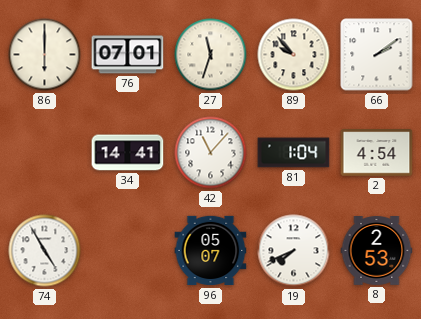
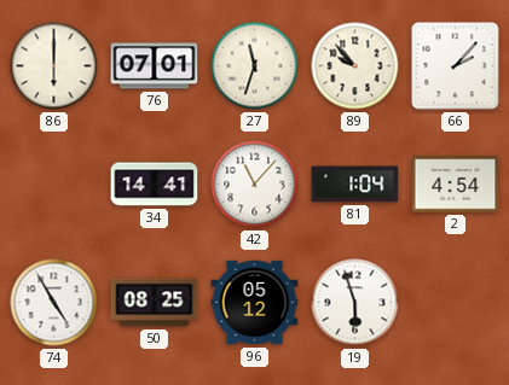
66: 2:09 -> 2:07 (456, 66)
50: none -> 08:25 (155, 303)
96: 05:07 -> 05:12 (255, 303)
19: 7:41 -> 5:57 (355, 303)
8: 2:53 -> none (377, 251)
